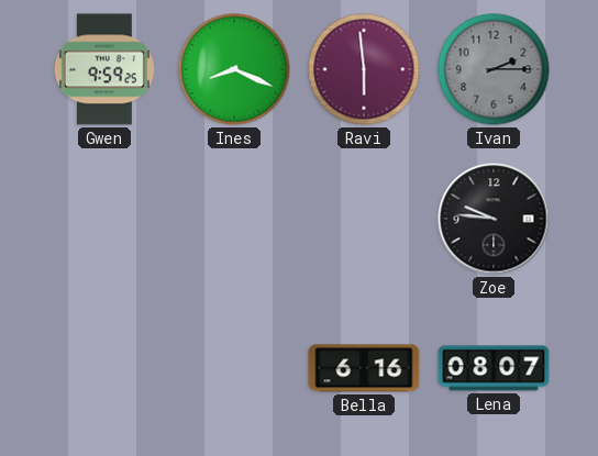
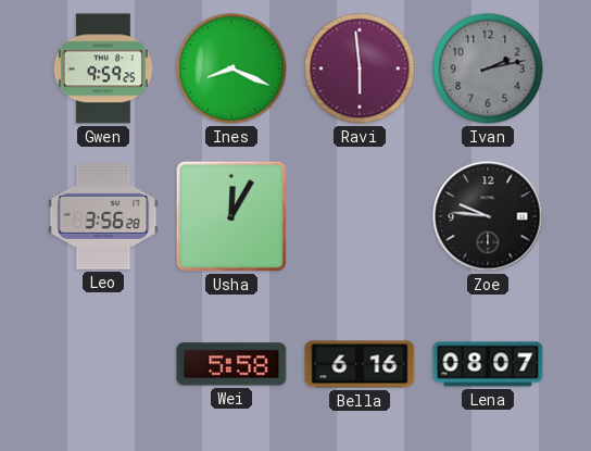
Ivan: 2:15 -> 2:13 (488, 68)
Leo: none -> 3:56 (103, 216)
Usha: none -> 12:05 (231, 216)
Wei: none -> 5:58 (231, 364)
